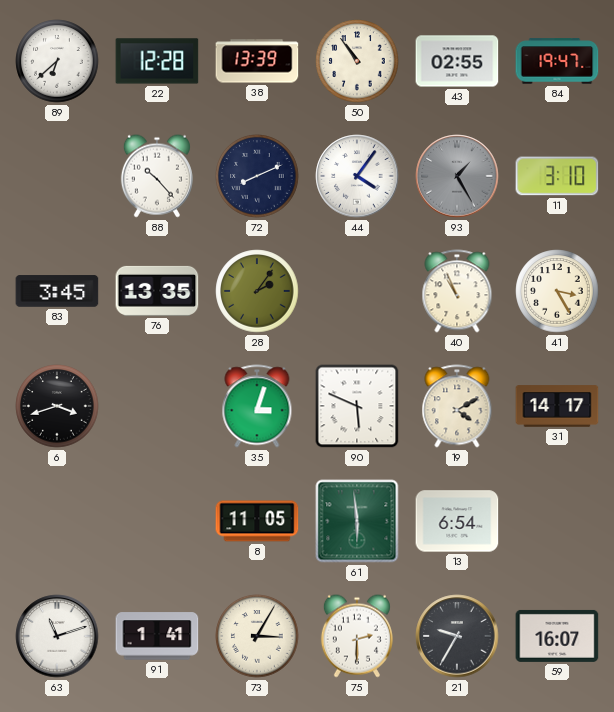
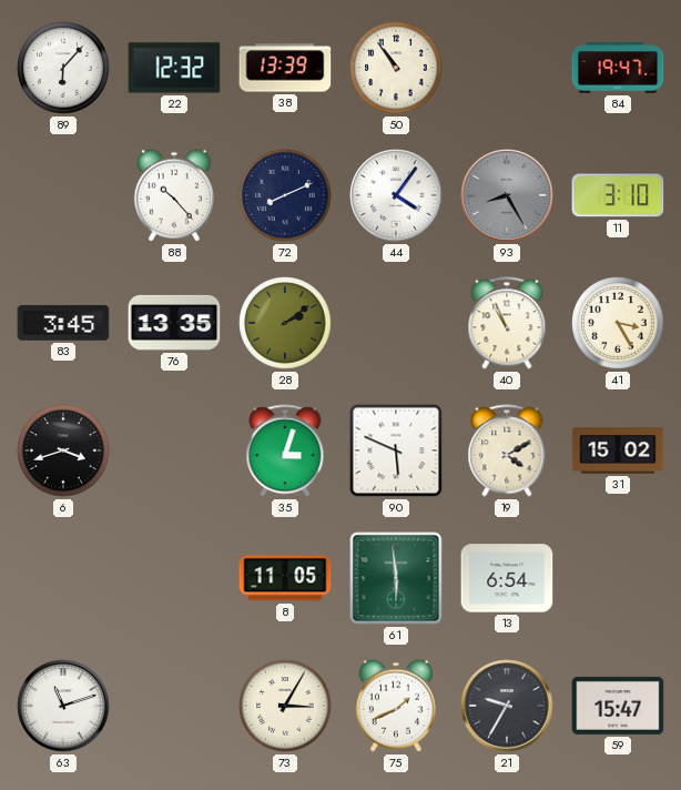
89: 6:38 -> 6:07 (63, 68)
22: 12:28 -> 12:32 (174, 68)
43: 02:55 -> none (457, 61)
93: 1:25 -> 8:25 (507, 195)
28: 2:06 -> 2:09 (285, 323)
31: 14:17 -> 15:02 (618, 450)
91: 1:41 -> none (157, 636)
75: 2:30 -> 1:41 (396, 706)
59: 16:07 -> 15:47 (618, 706)
